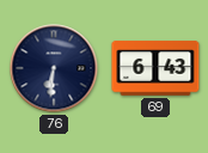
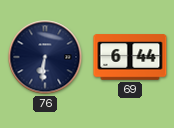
69: 6:43 -> 6:44 (130, 57)
